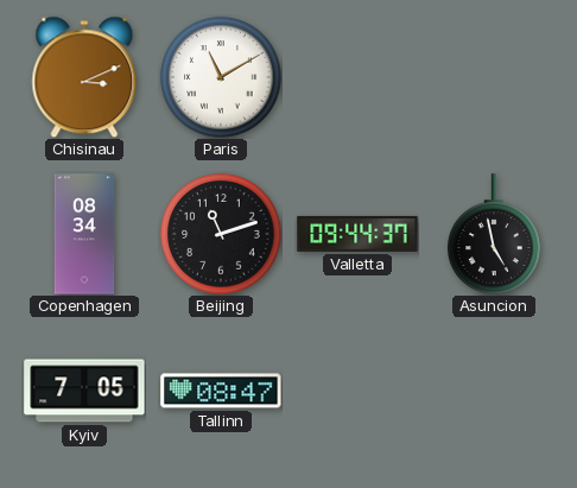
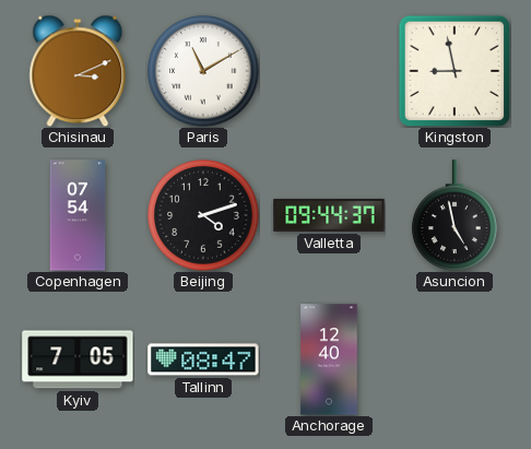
Kingston: none -> 8:58 (455, 71)
Copenhagen: 08:34 -> 07:54 (78, 215)
Beijing: 11:12 -> 4:12 (203, 215)
Anchorage: none -> 12:40 (329, 359)
